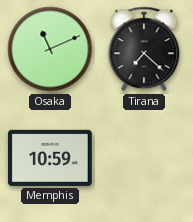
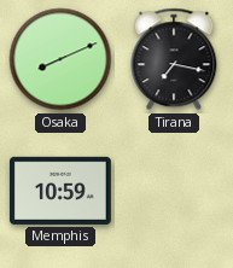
Osaka: 11:11 -> 8:11 (60, 59)
Tirana: 7:22 -> 7:17 (174, 59)
